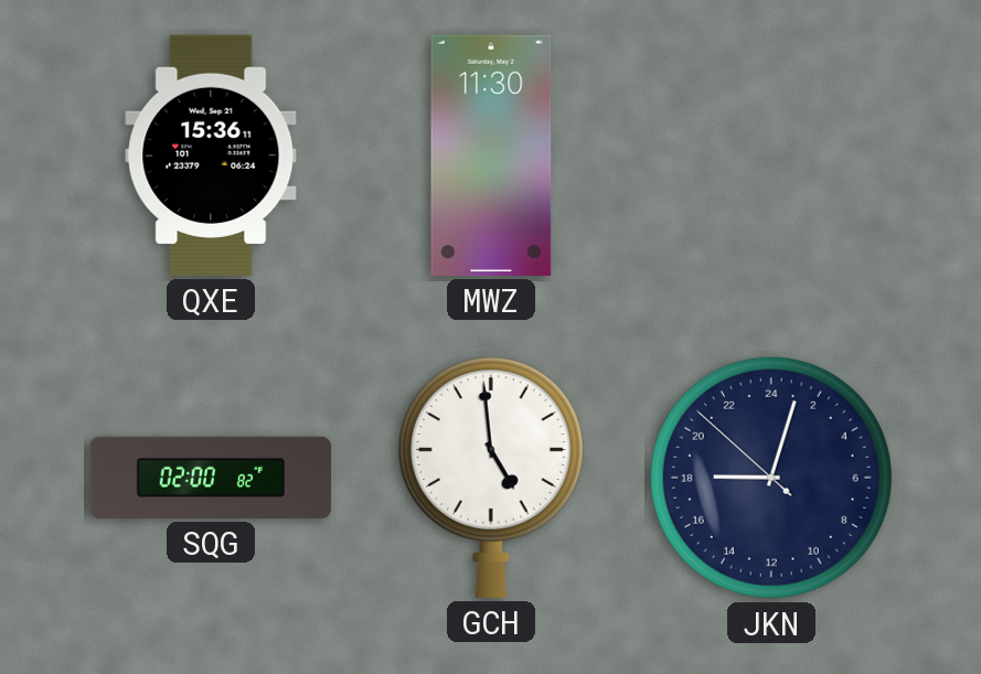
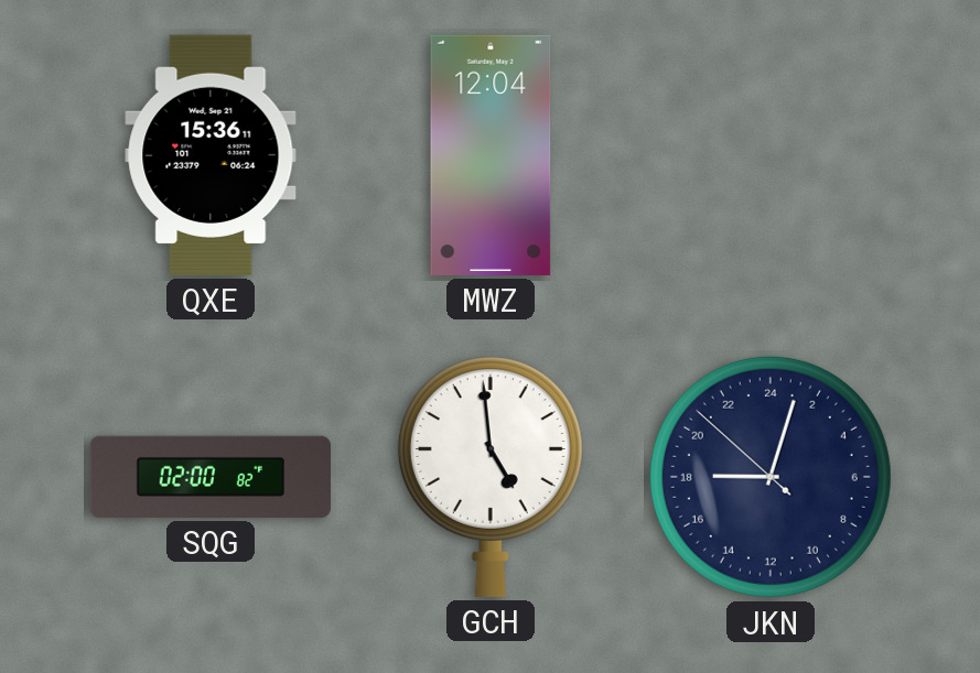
MWZ: 11:30 -> 12:04 (491, 155)
